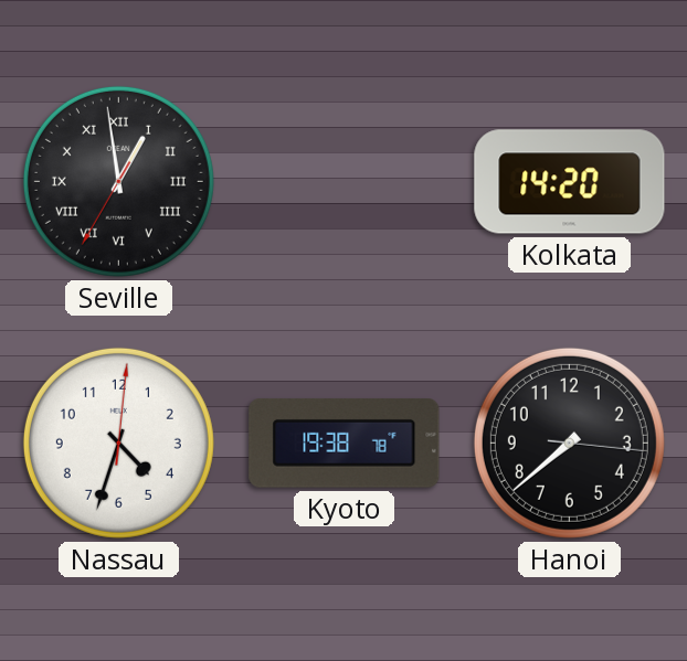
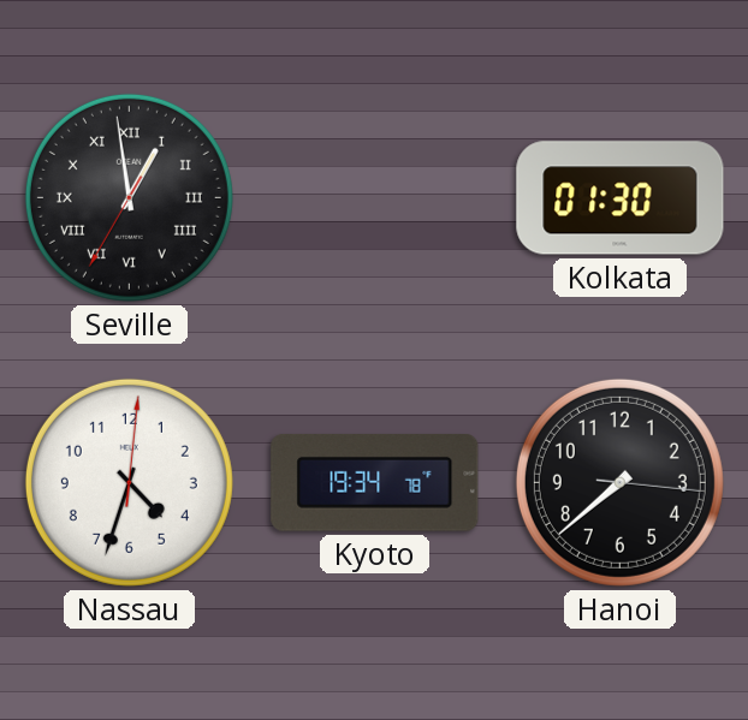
Kolkata: 14:20 -> 01:30 (621, 198)
Kyoto: 19:38 -> 19:34 (375, 483)
